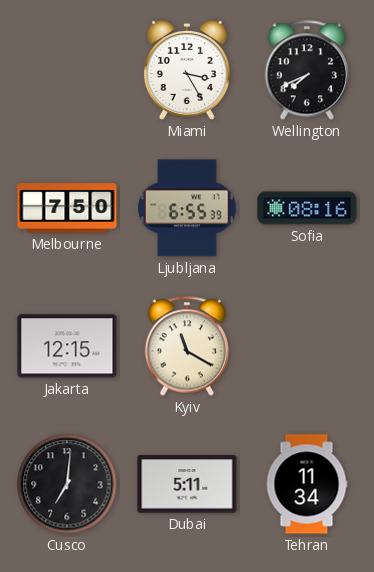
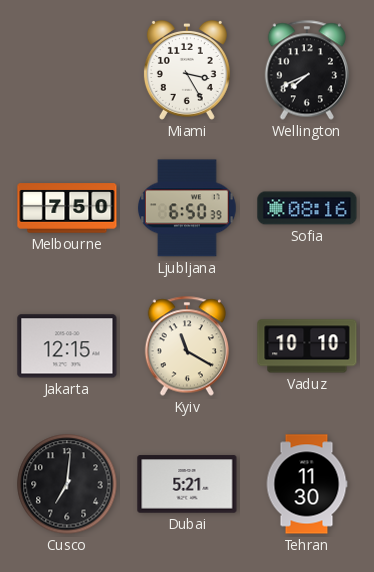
Ljubljana: 6:55 -> 6:50 (187, 208)
Vaduz: none -> 10:10 (307, 346)
Dubai: 5:11 -> 5:21 (187, 484)
Tehran: 11:34 -> 11:30 (307, 484)
